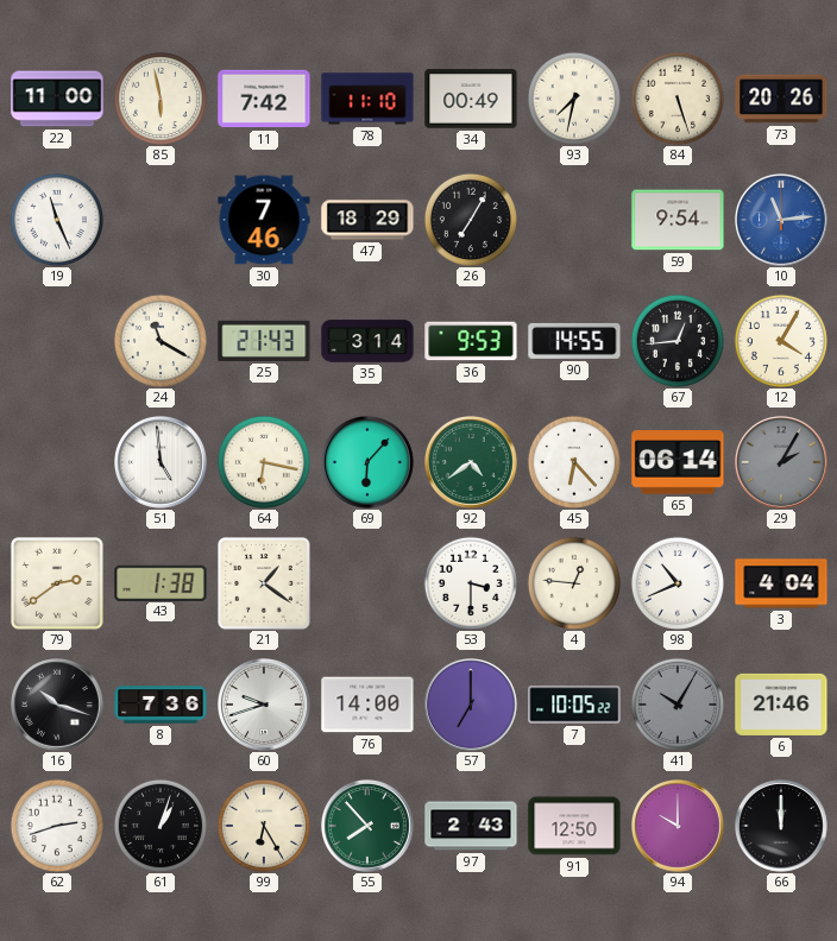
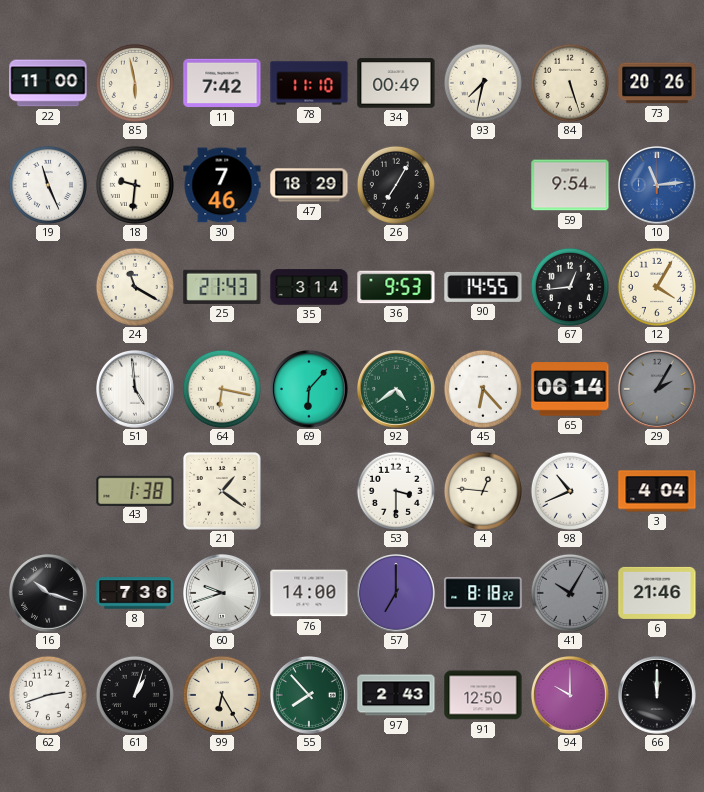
18: none -> 9:31 (135, 185)
79: 2:39 -> none (57, 583)
7: 10:05 -> 8:18 (483, 593)
